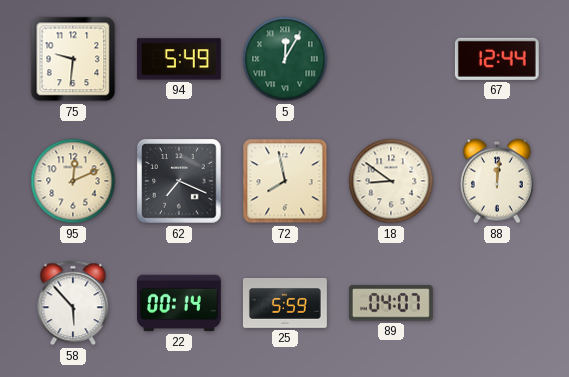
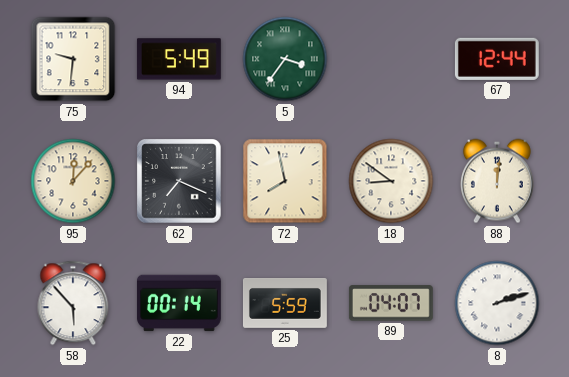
5: 12:05 -> 3:36 (285, 59)
95: 12:11 -> 12:07 (73, 181)
8: none -> 2:12 (497, 303)
